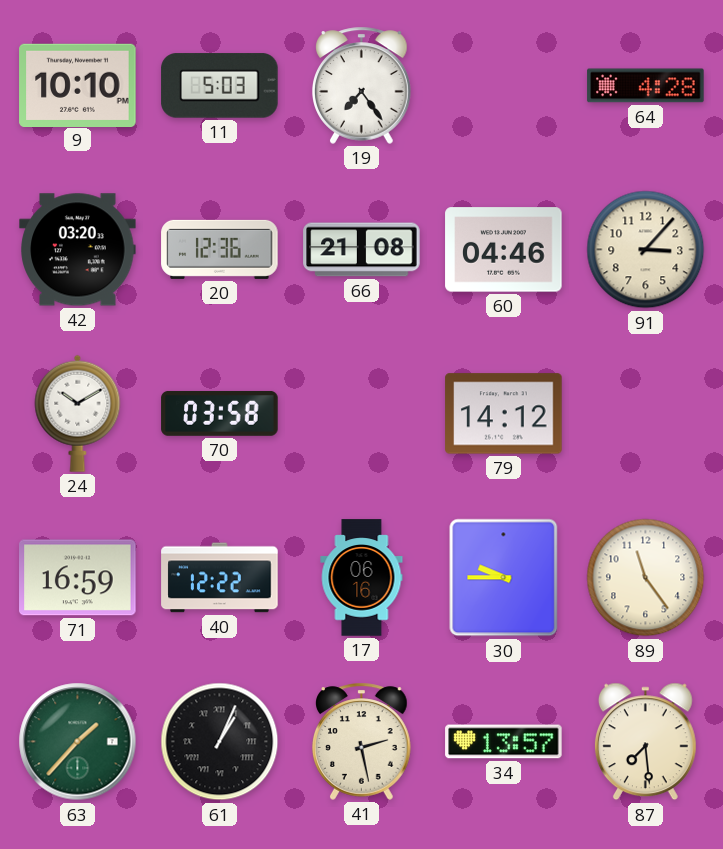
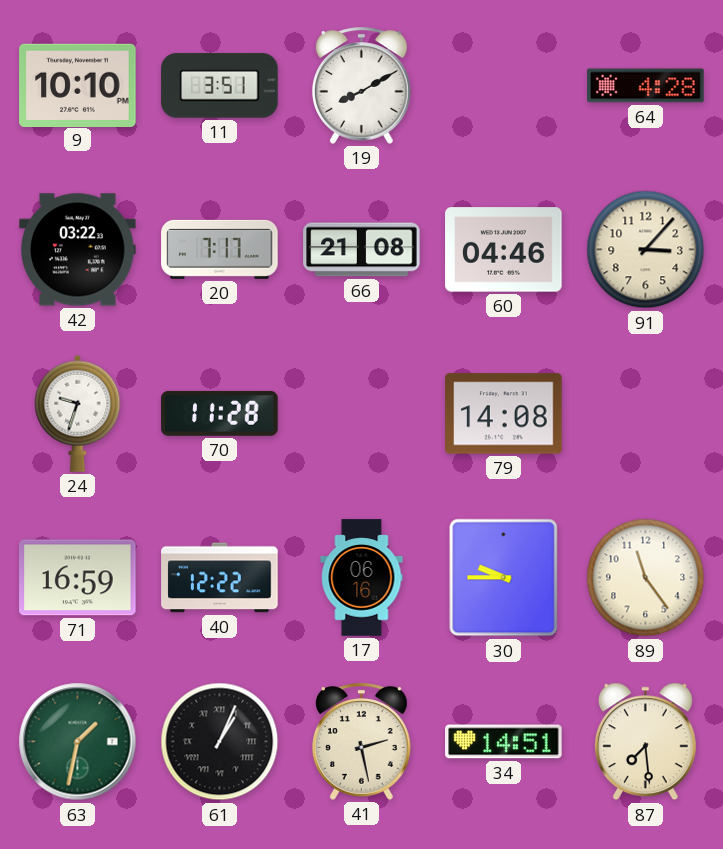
11: 5:03 -> 3:51 (220, 86)
19: 7:24 -> 8:10 (362, 85)
42: 03:20 -> 03:22 (78, 250)
20: 12:36 -> 7:17 (220, 249)
24: 10:10 -> 9:33 (78, 413)
70: 03:58 -> 11:28 (220, 413)
79: 14:12 -> 14:08 (504, 414)
63: 1:37 -> 1:32 (78, 742)
34: 13:57 -> 14:51 (504, 742)
